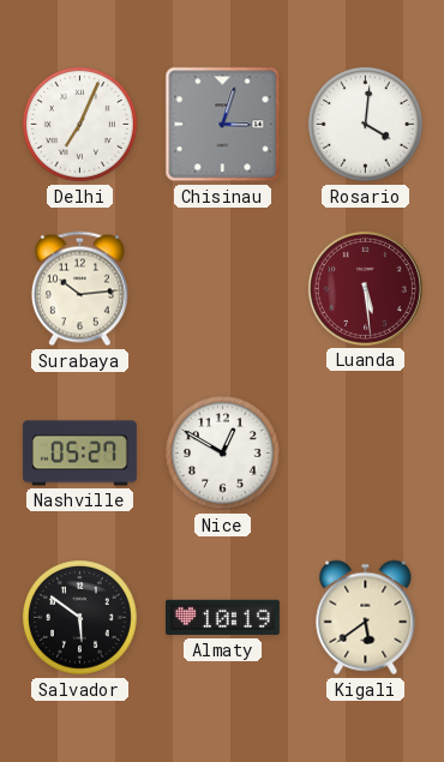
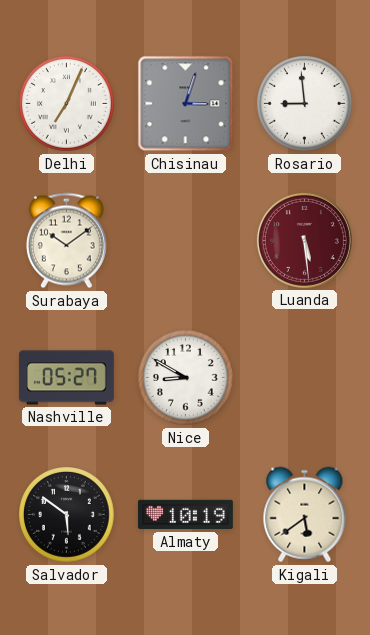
Rosario: 4:01 -> 8:59 (305, 104)
Surabaya: 10:14 -> 10:09 (66, 241)
Nice: 12:50 -> 8:50 (186, 378)
